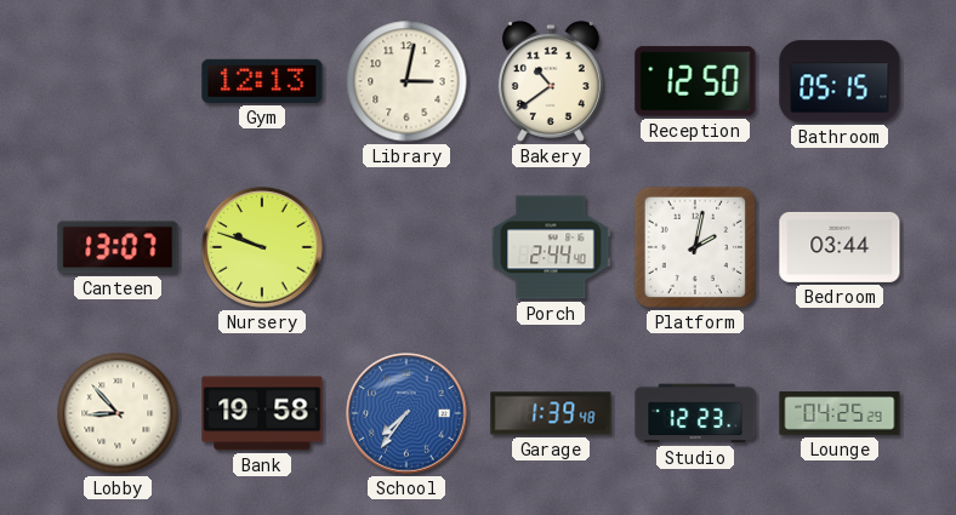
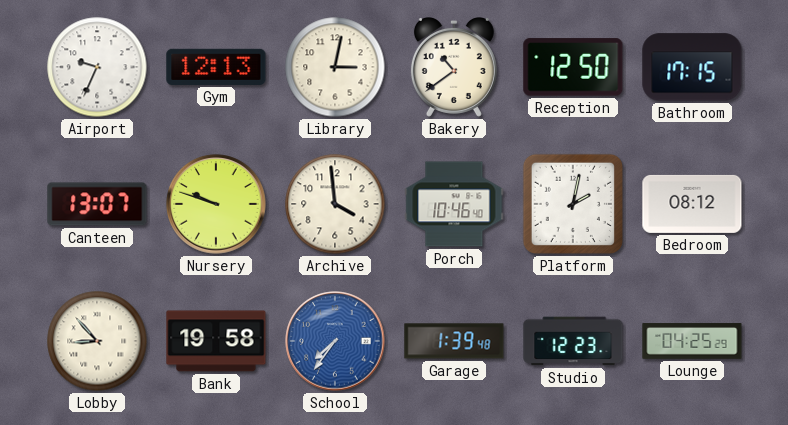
Airport: none -> 9:34 (97, 67)
Bathroom: 05:15 -> 17:15 (692, 67)
Archive: none -> 3:59 (335, 204)
Porch: 2:44 -> 10:46 (454, 204)
Bedroom: 03:44 -> 08:12 (692, 204)
